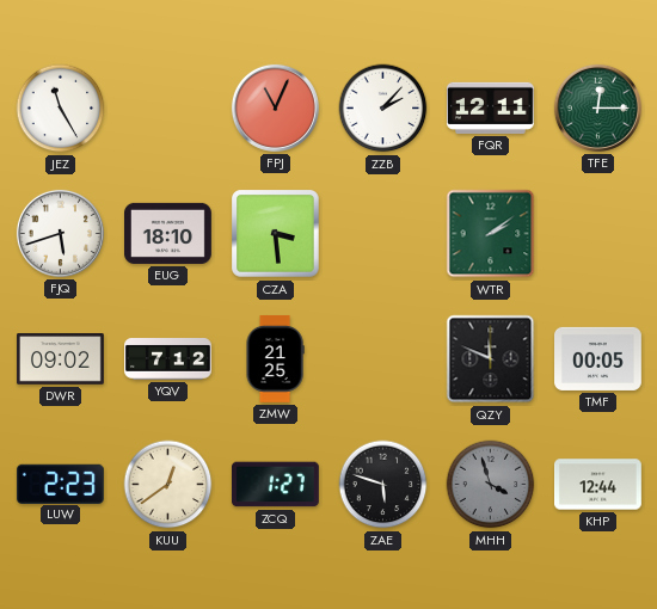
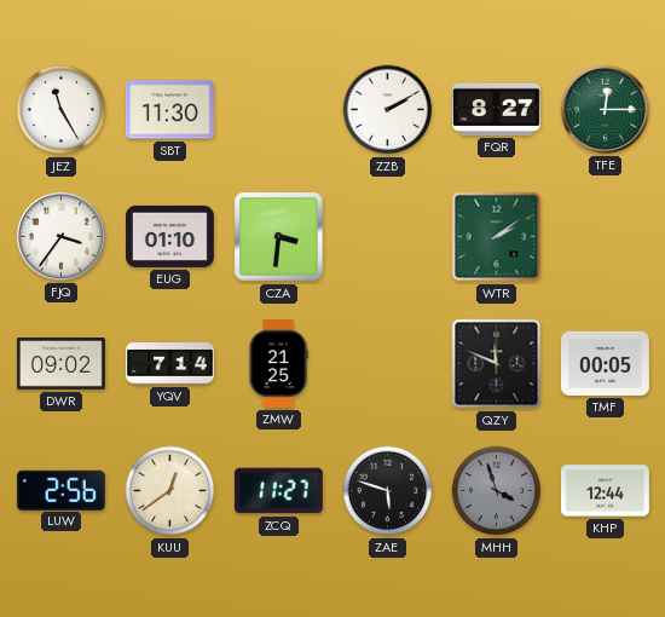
SBT: none -> 11:30 (170, 110)
FPJ: 11:04 -> none (275, 107)
ZZB: 2:07 -> 2:10 (388, 110)
FQR: 12:11 -> 8:27 (496, 109)
FJQ: 5:42 -> 3:36 (60, 236)
EUG: 18:10 -> 01:10 (170, 236)
CZA: 3:29 -> 3:31 (279, 237)
YQV: 7:12 -> 7:14 (170, 364)
LUW: 2:23 -> 2:56 (60, 490)
ZCQ: 1:27 -> 11:27 (278, 491)
